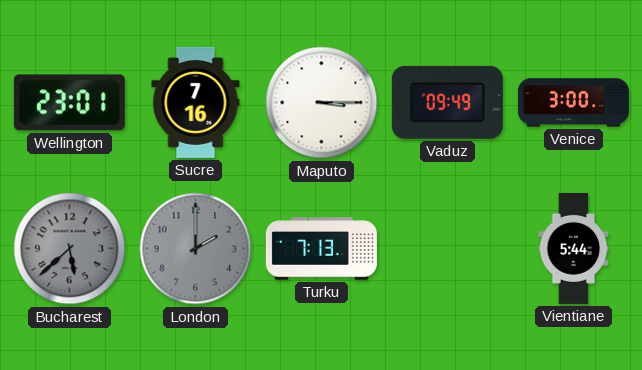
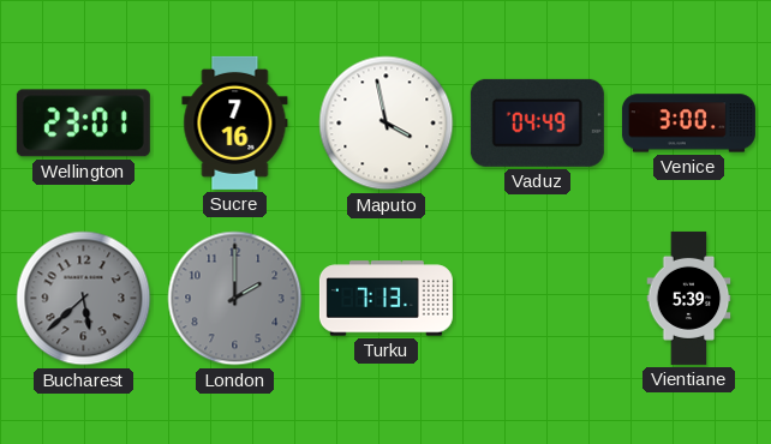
Maputo: 3:15 -> 3:58 (387, 124)
Vaduz: 09:49 -> 04:49 (537, 122)
Vientiane: 5:44 -> 5:39 (689, 298)
